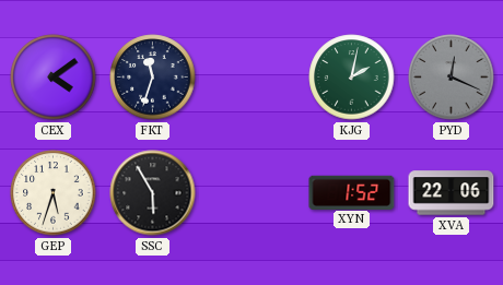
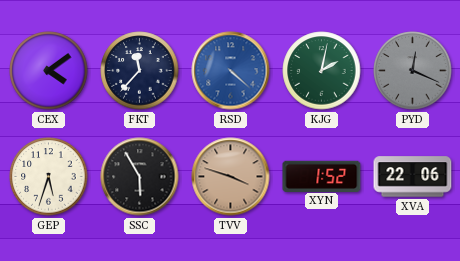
FKT: 11:33 -> 11:37 (140, 71)
RSD: none -> 4:22 (231, 71)
TVV: none -> 3:48 (231, 177)
